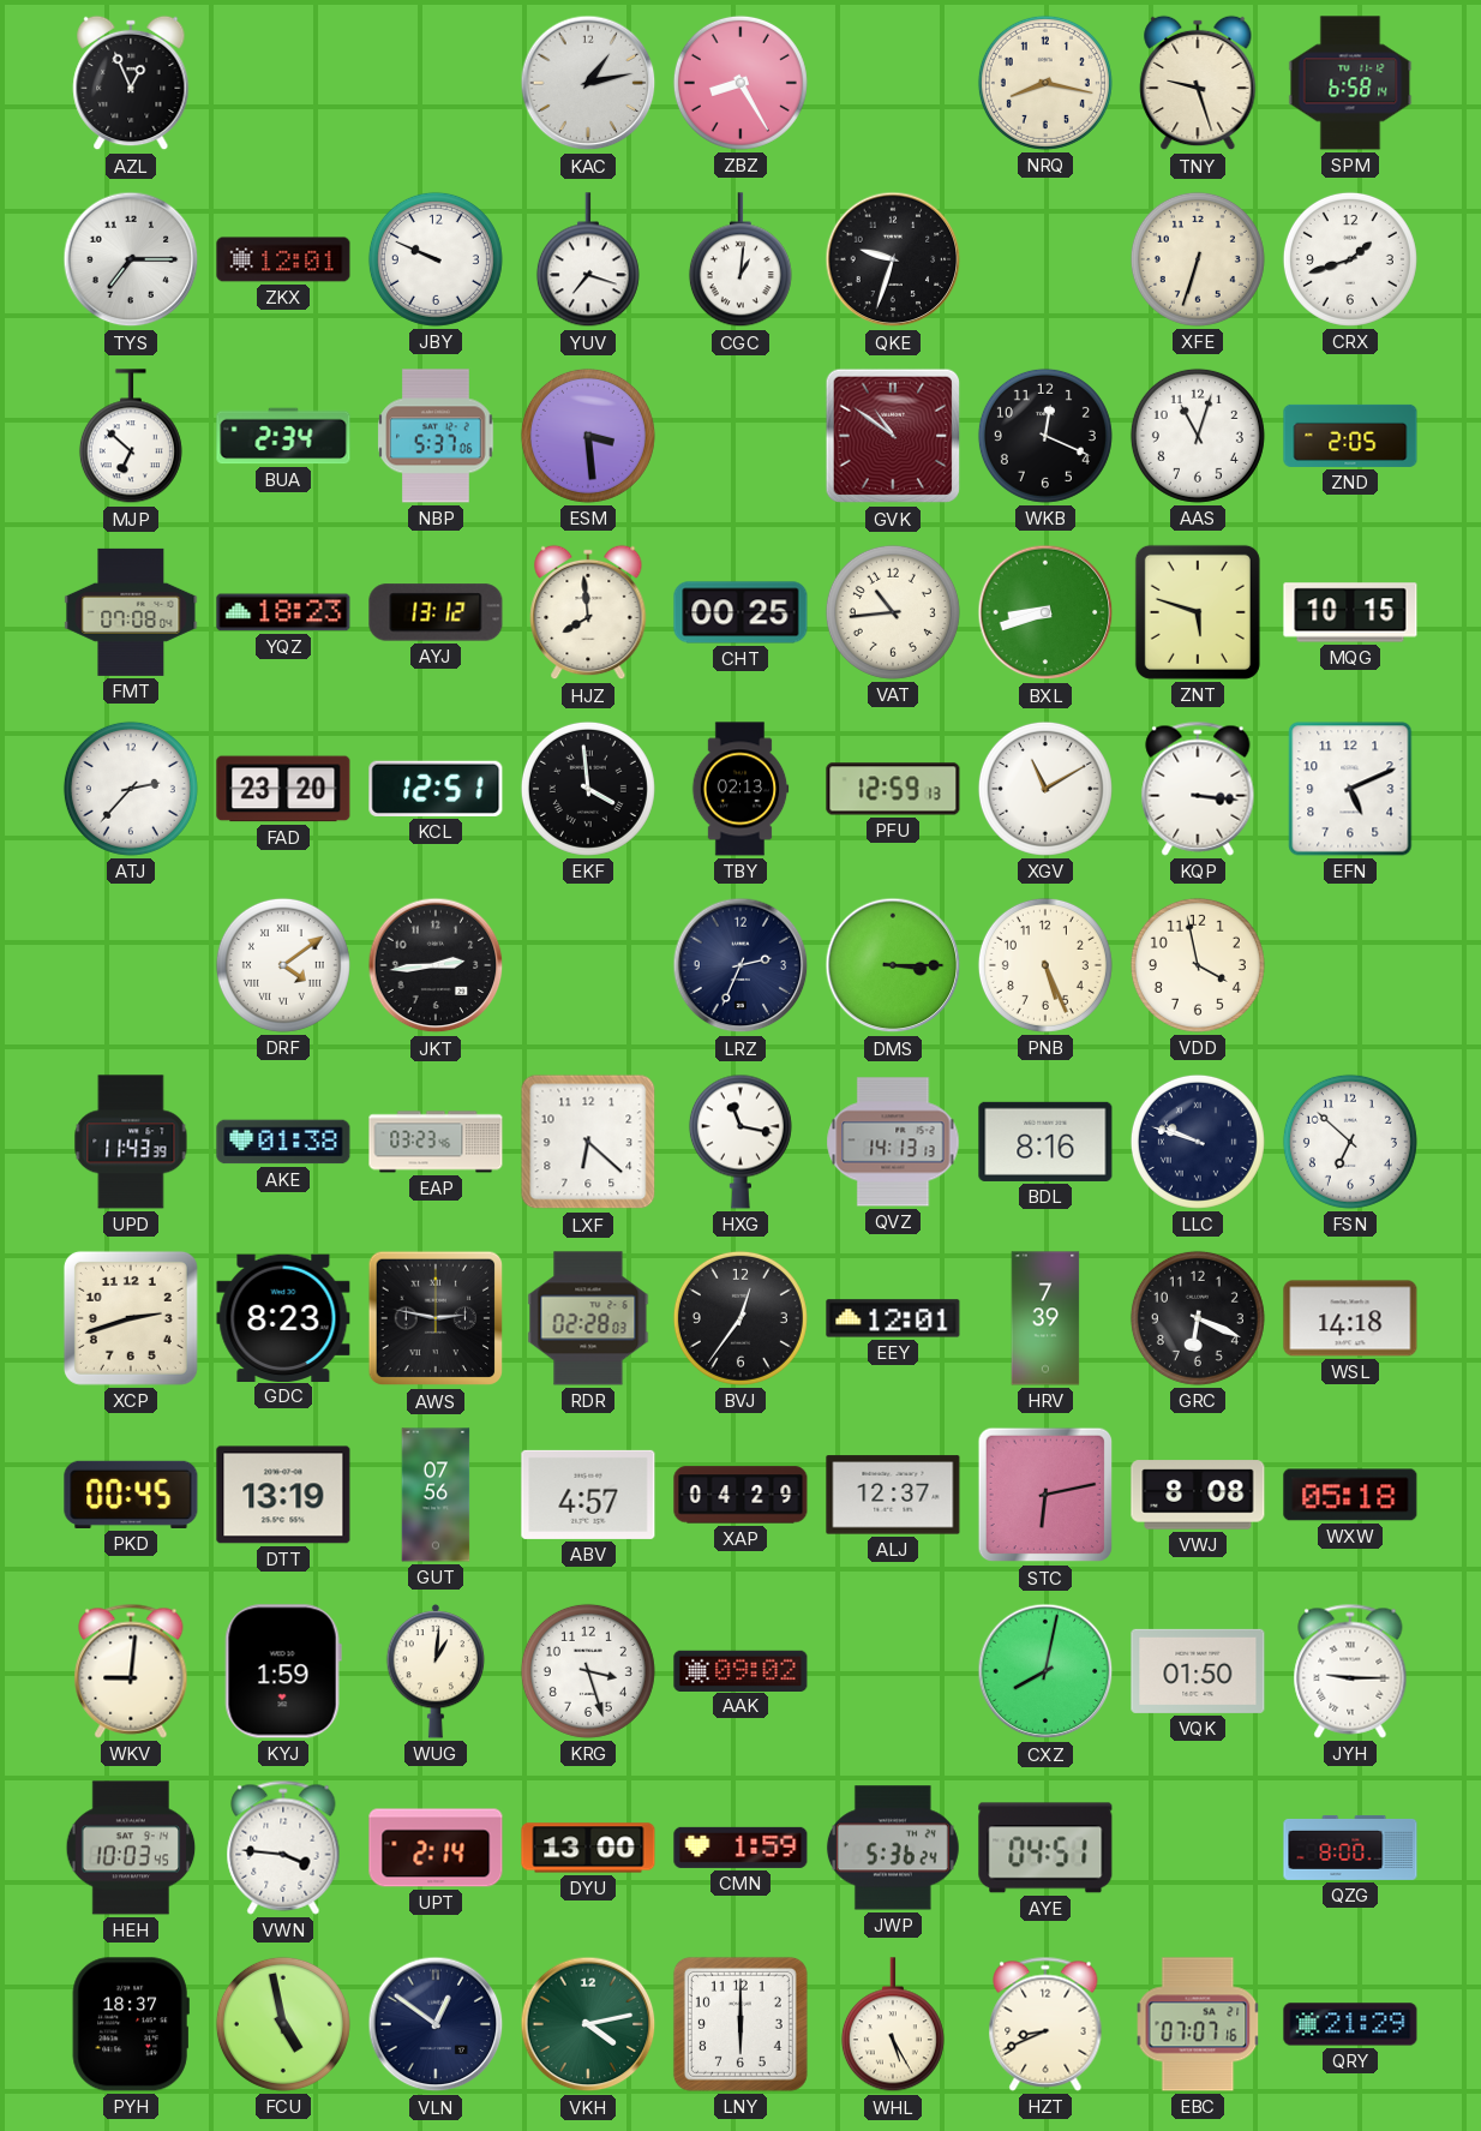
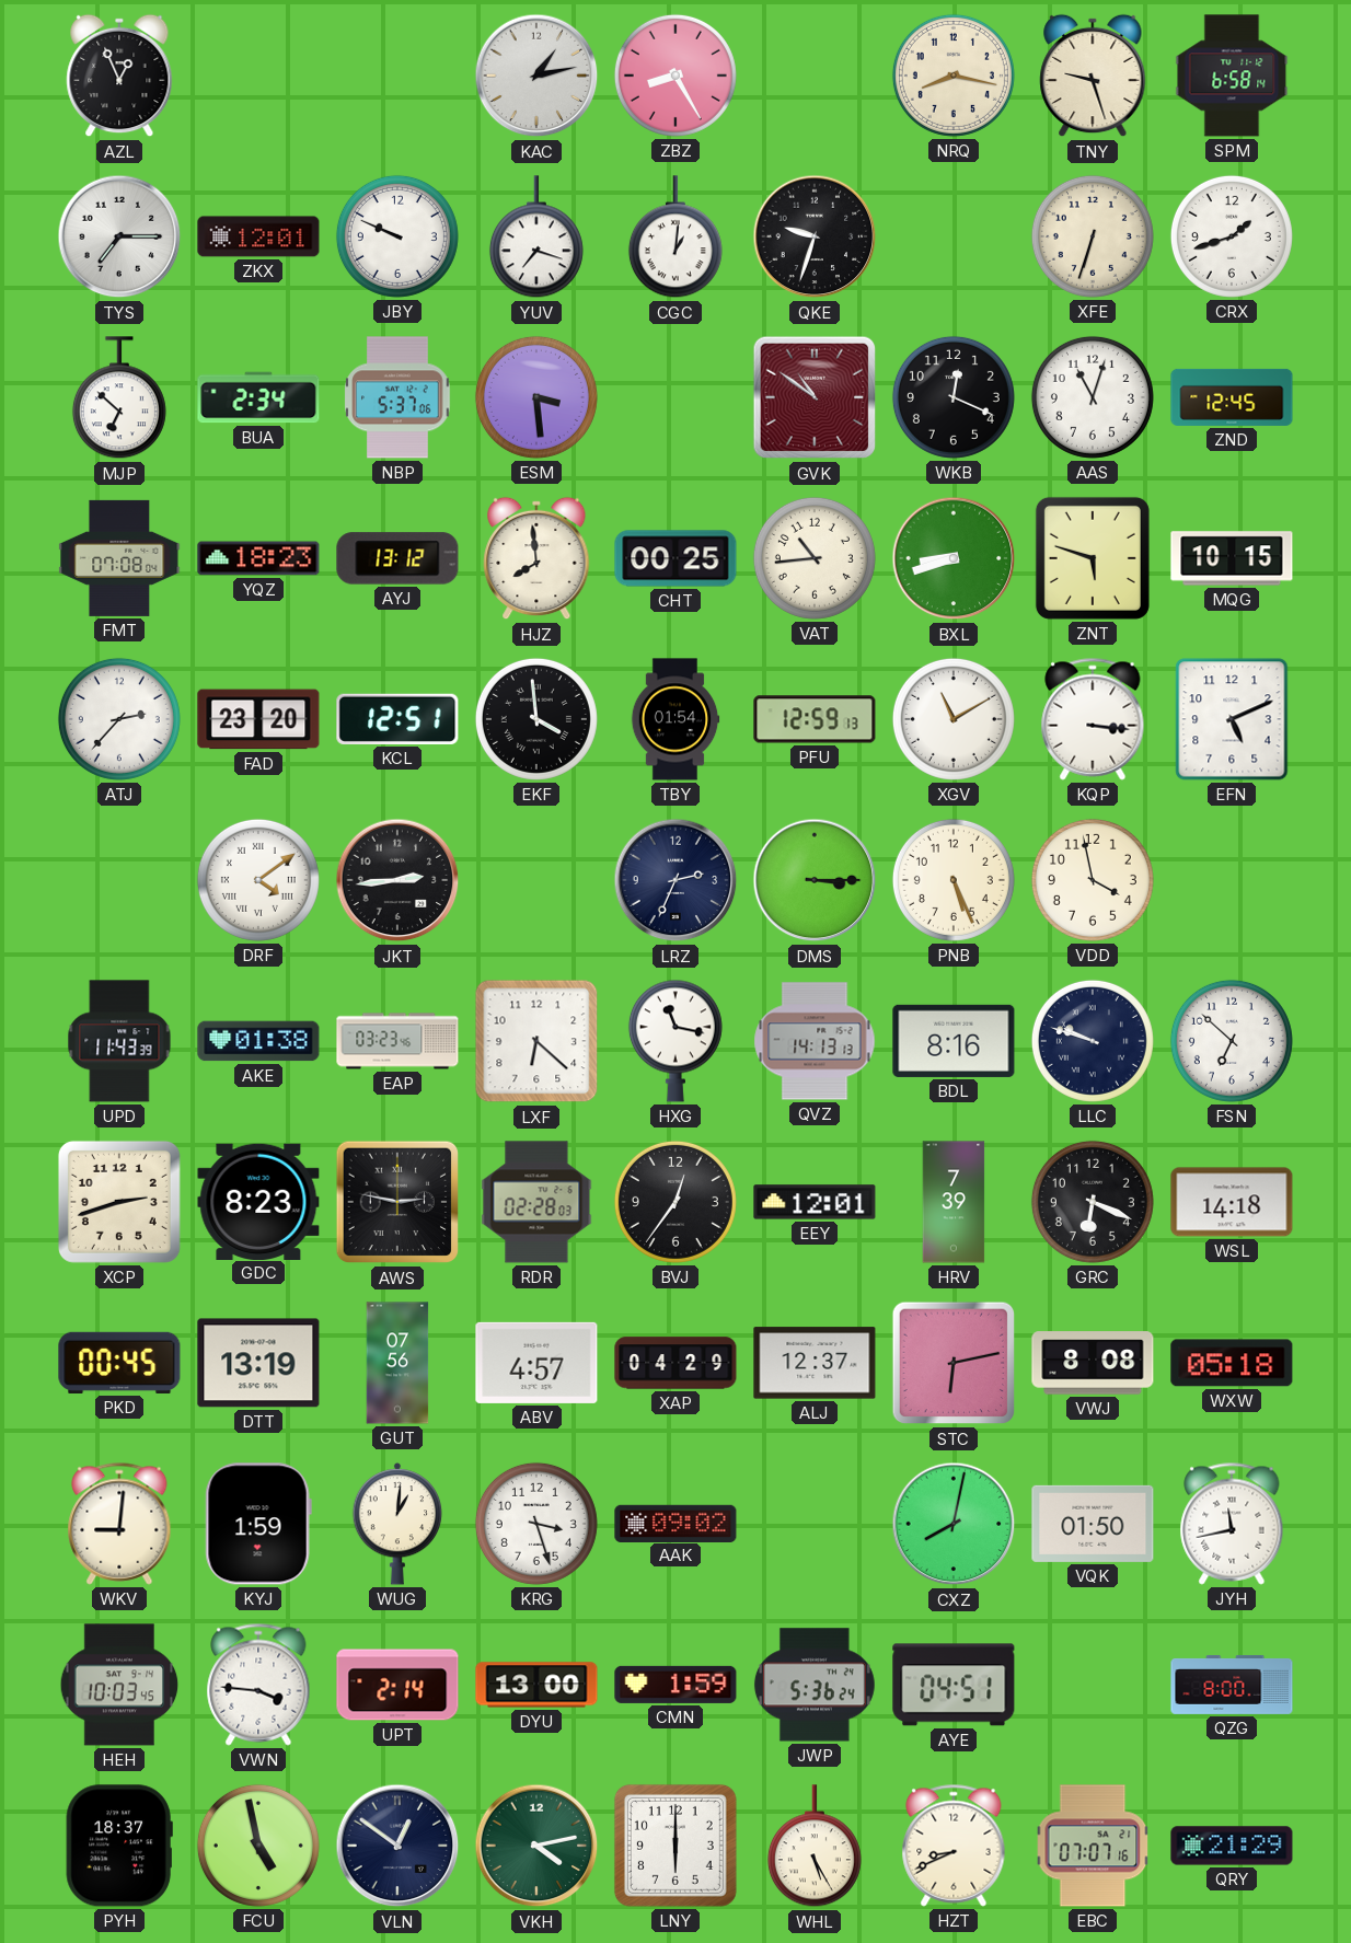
ZND: 2:05 -> 12:45 (1232, 397)
TBY: 02:13 -> 01:54 (675, 719)
JYH: 9:15 -> 11:43 (1232, 1524)
